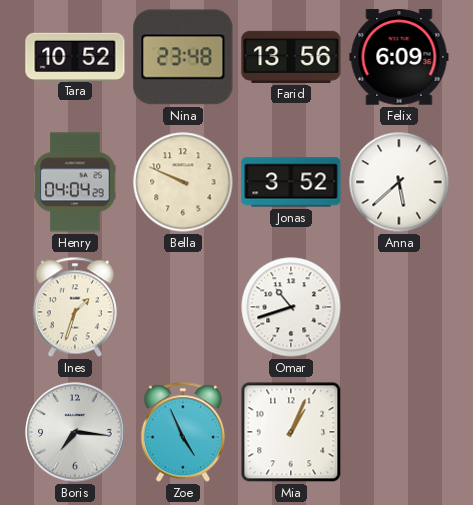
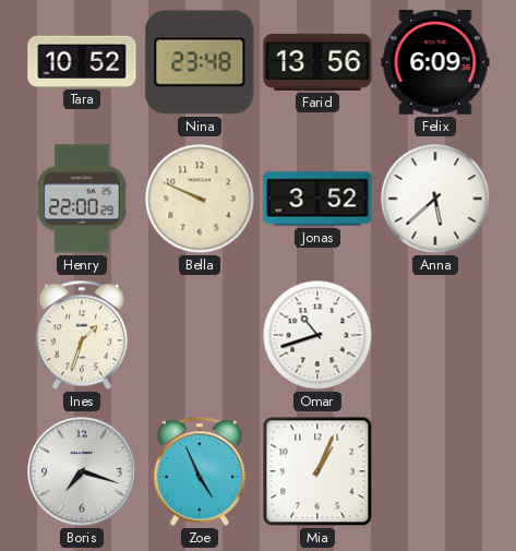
Henry: 04:04 -> 22:00 (82, 199)
Boris: 7:16 -> 7:18 (82, 471)
